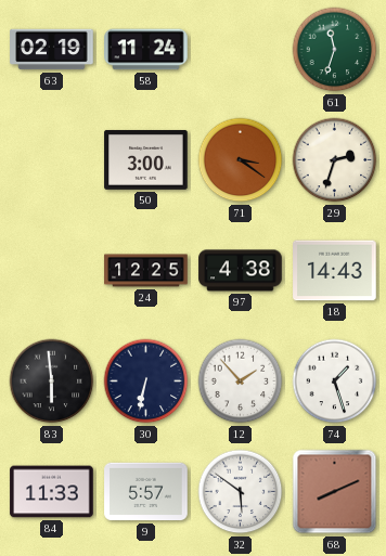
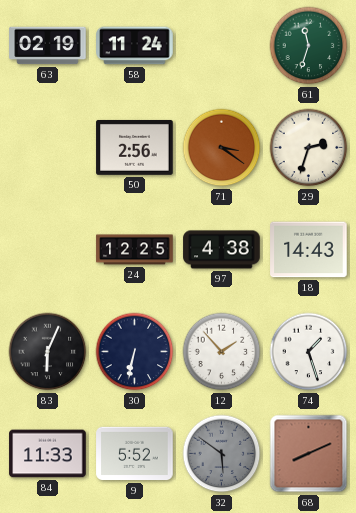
50: 3:00 -> 2:56 (135, 148)
83: 5:59 -> 6:04 (48, 352)
9: 5:57 -> 5:52 (135, 454)
32 dial: white -> grey (222, 454)
